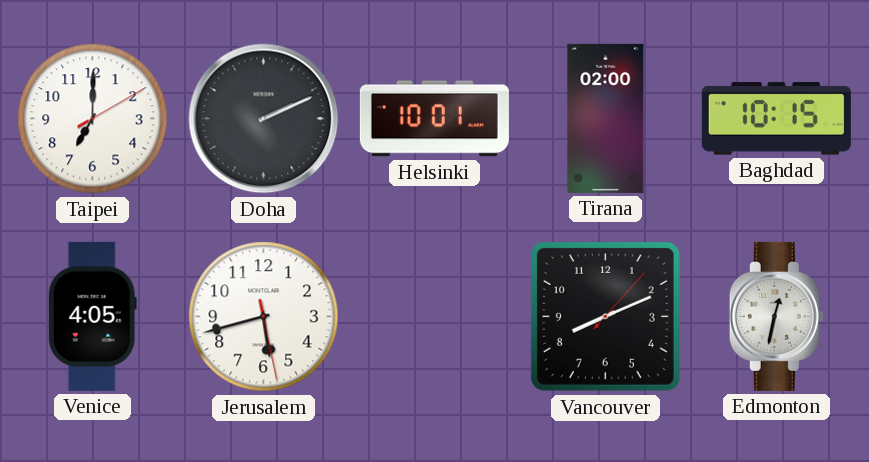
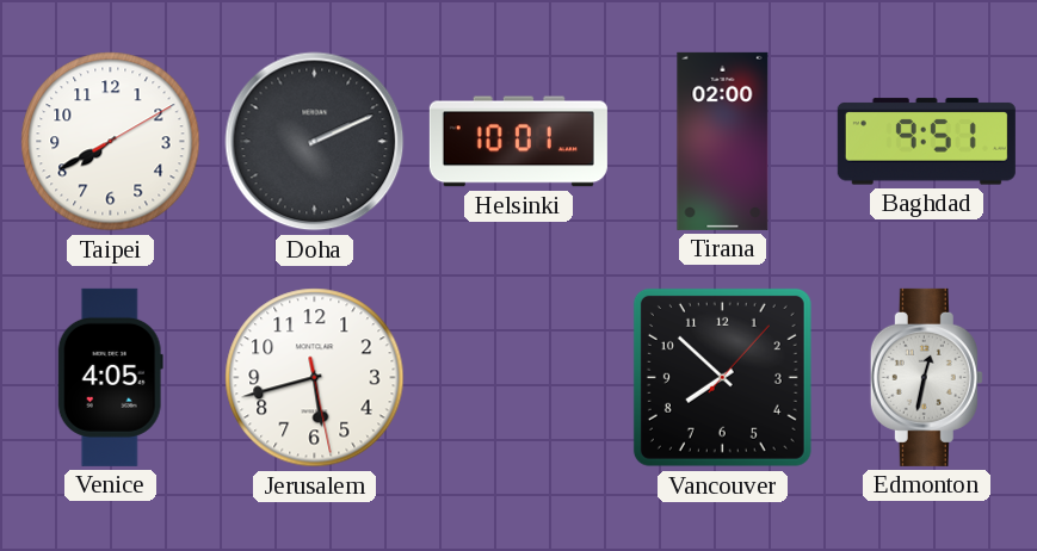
Taipei: 7:00 -> 7:40 (111, 142)
Baghdad: 10:15 -> 9:51 (926, 142)
Vancouver: 8:11 -> 7:52 (722, 377)
